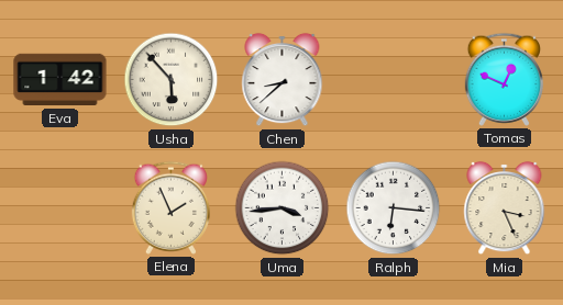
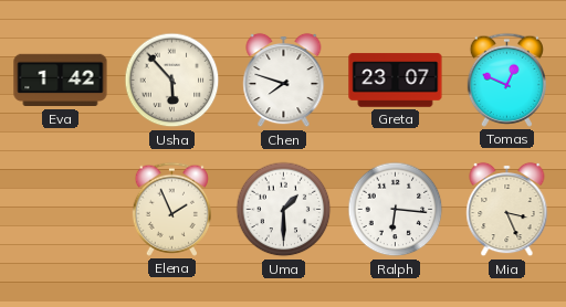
Chen: 8:38 -> 7:48 (284, 81)
Greta: none -> 23:07 (396, 81)
Uma: 3:44 -> 1:30 (284, 210)
